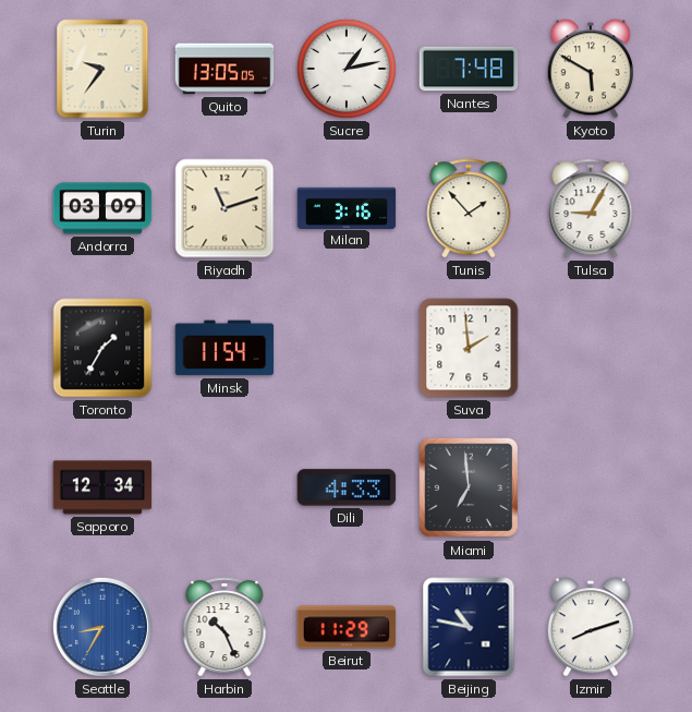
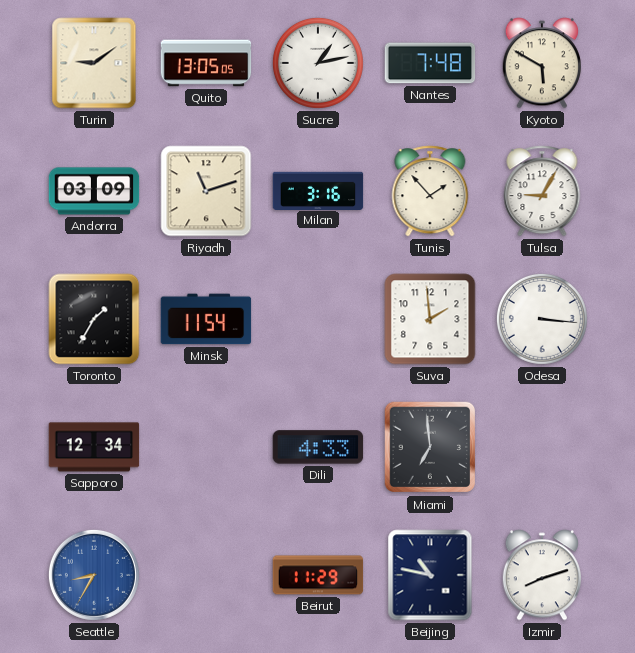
Turin: 9:36 -> 9:09 (94, 63)
Odesa: none -> 3:16 (542, 319)
Harbin: 10:26 -> none (224, 627)
